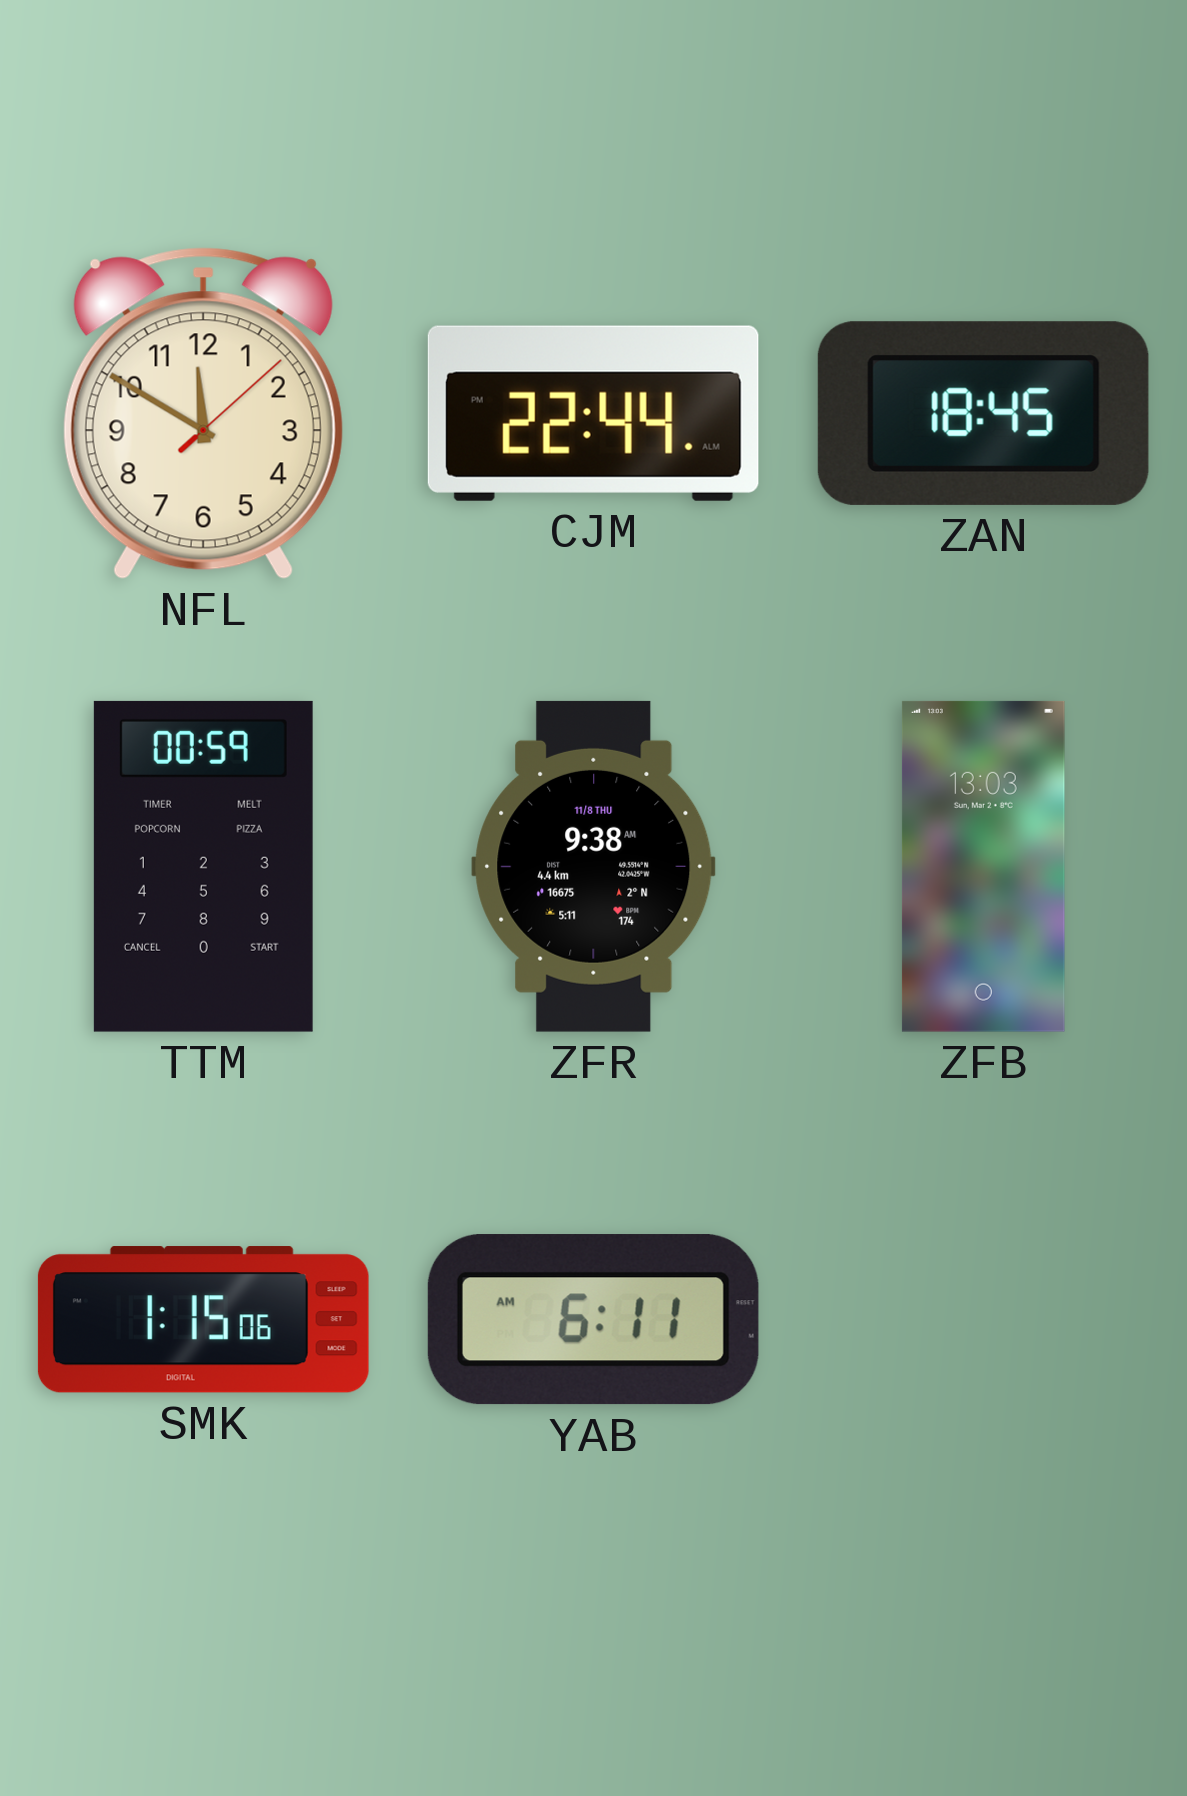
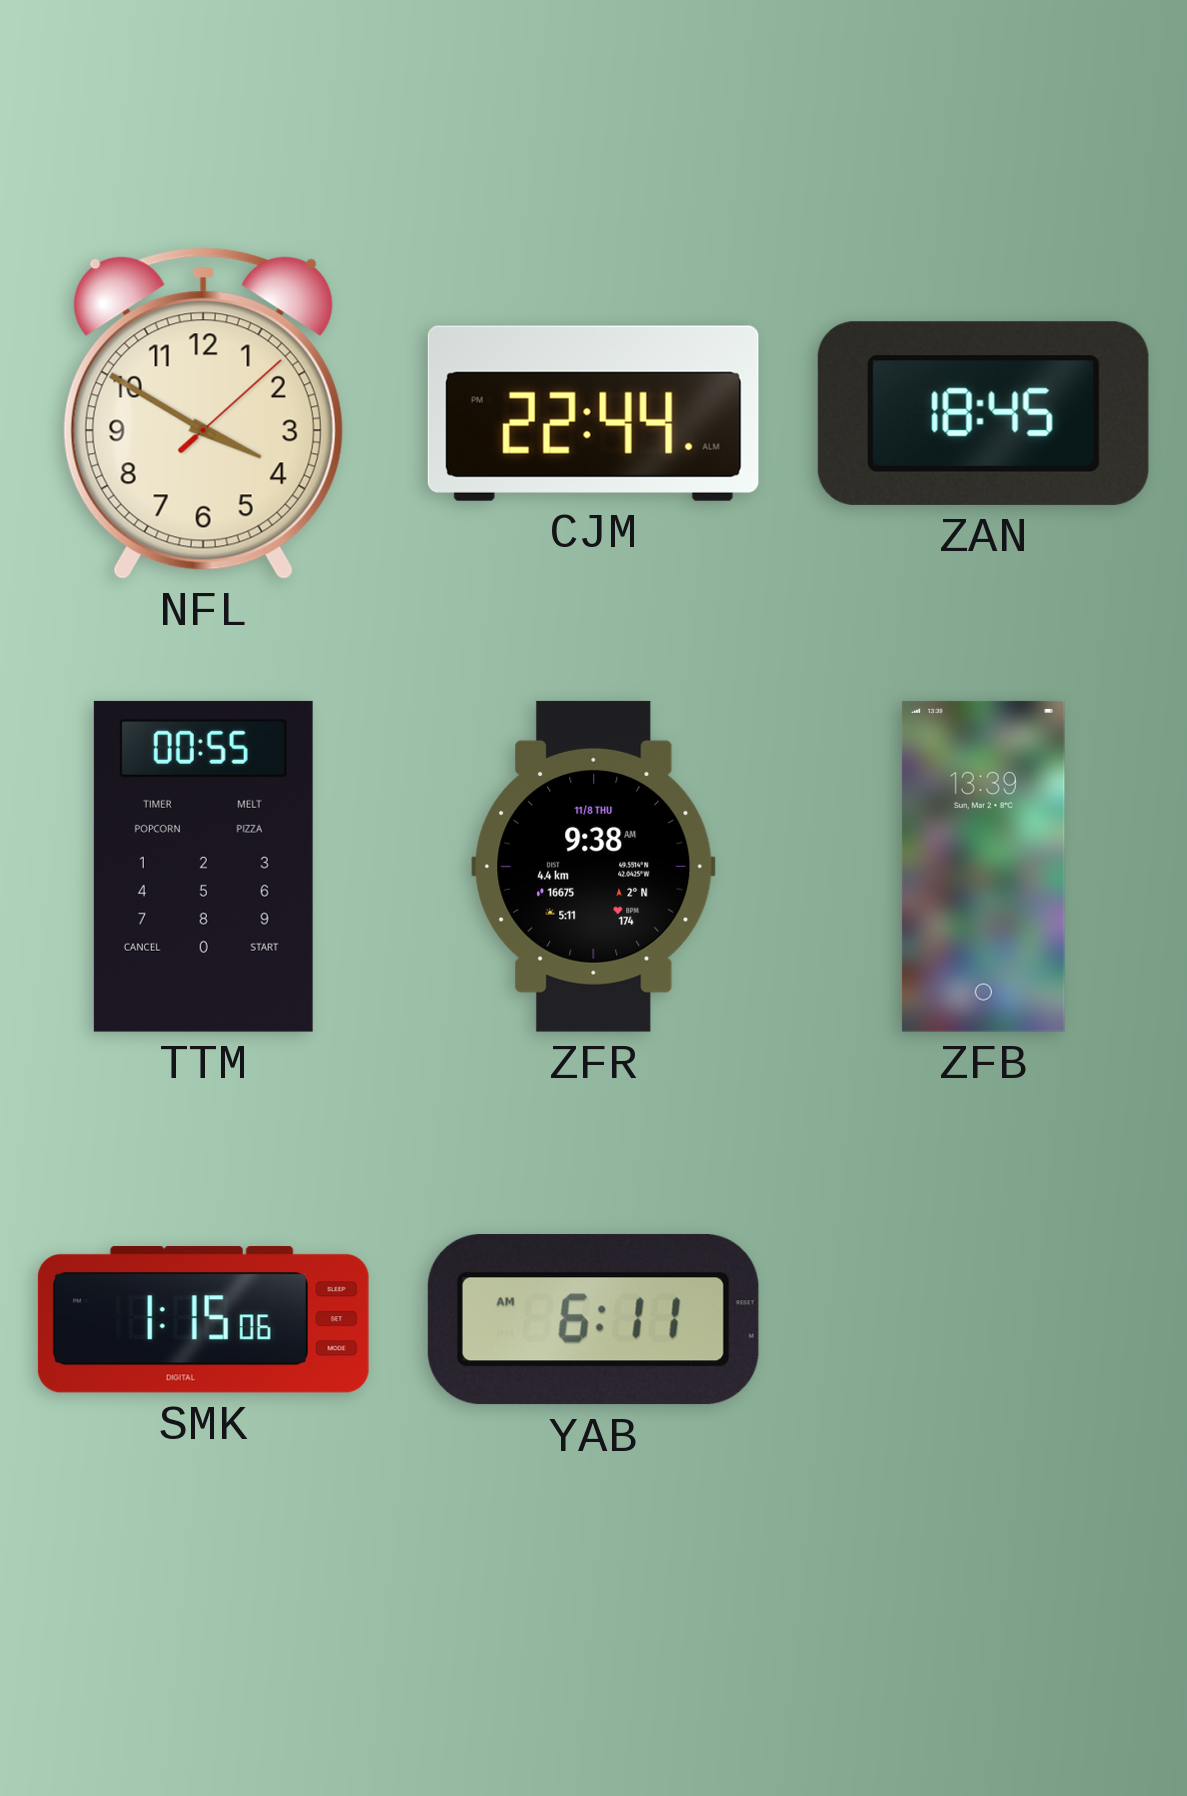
NFL: 11:50 -> 3:50 (203, 413)
TTM: 00:59 -> 00:55 (203, 866)
ZFB: 13:03 -> 13:39 (983, 866)
